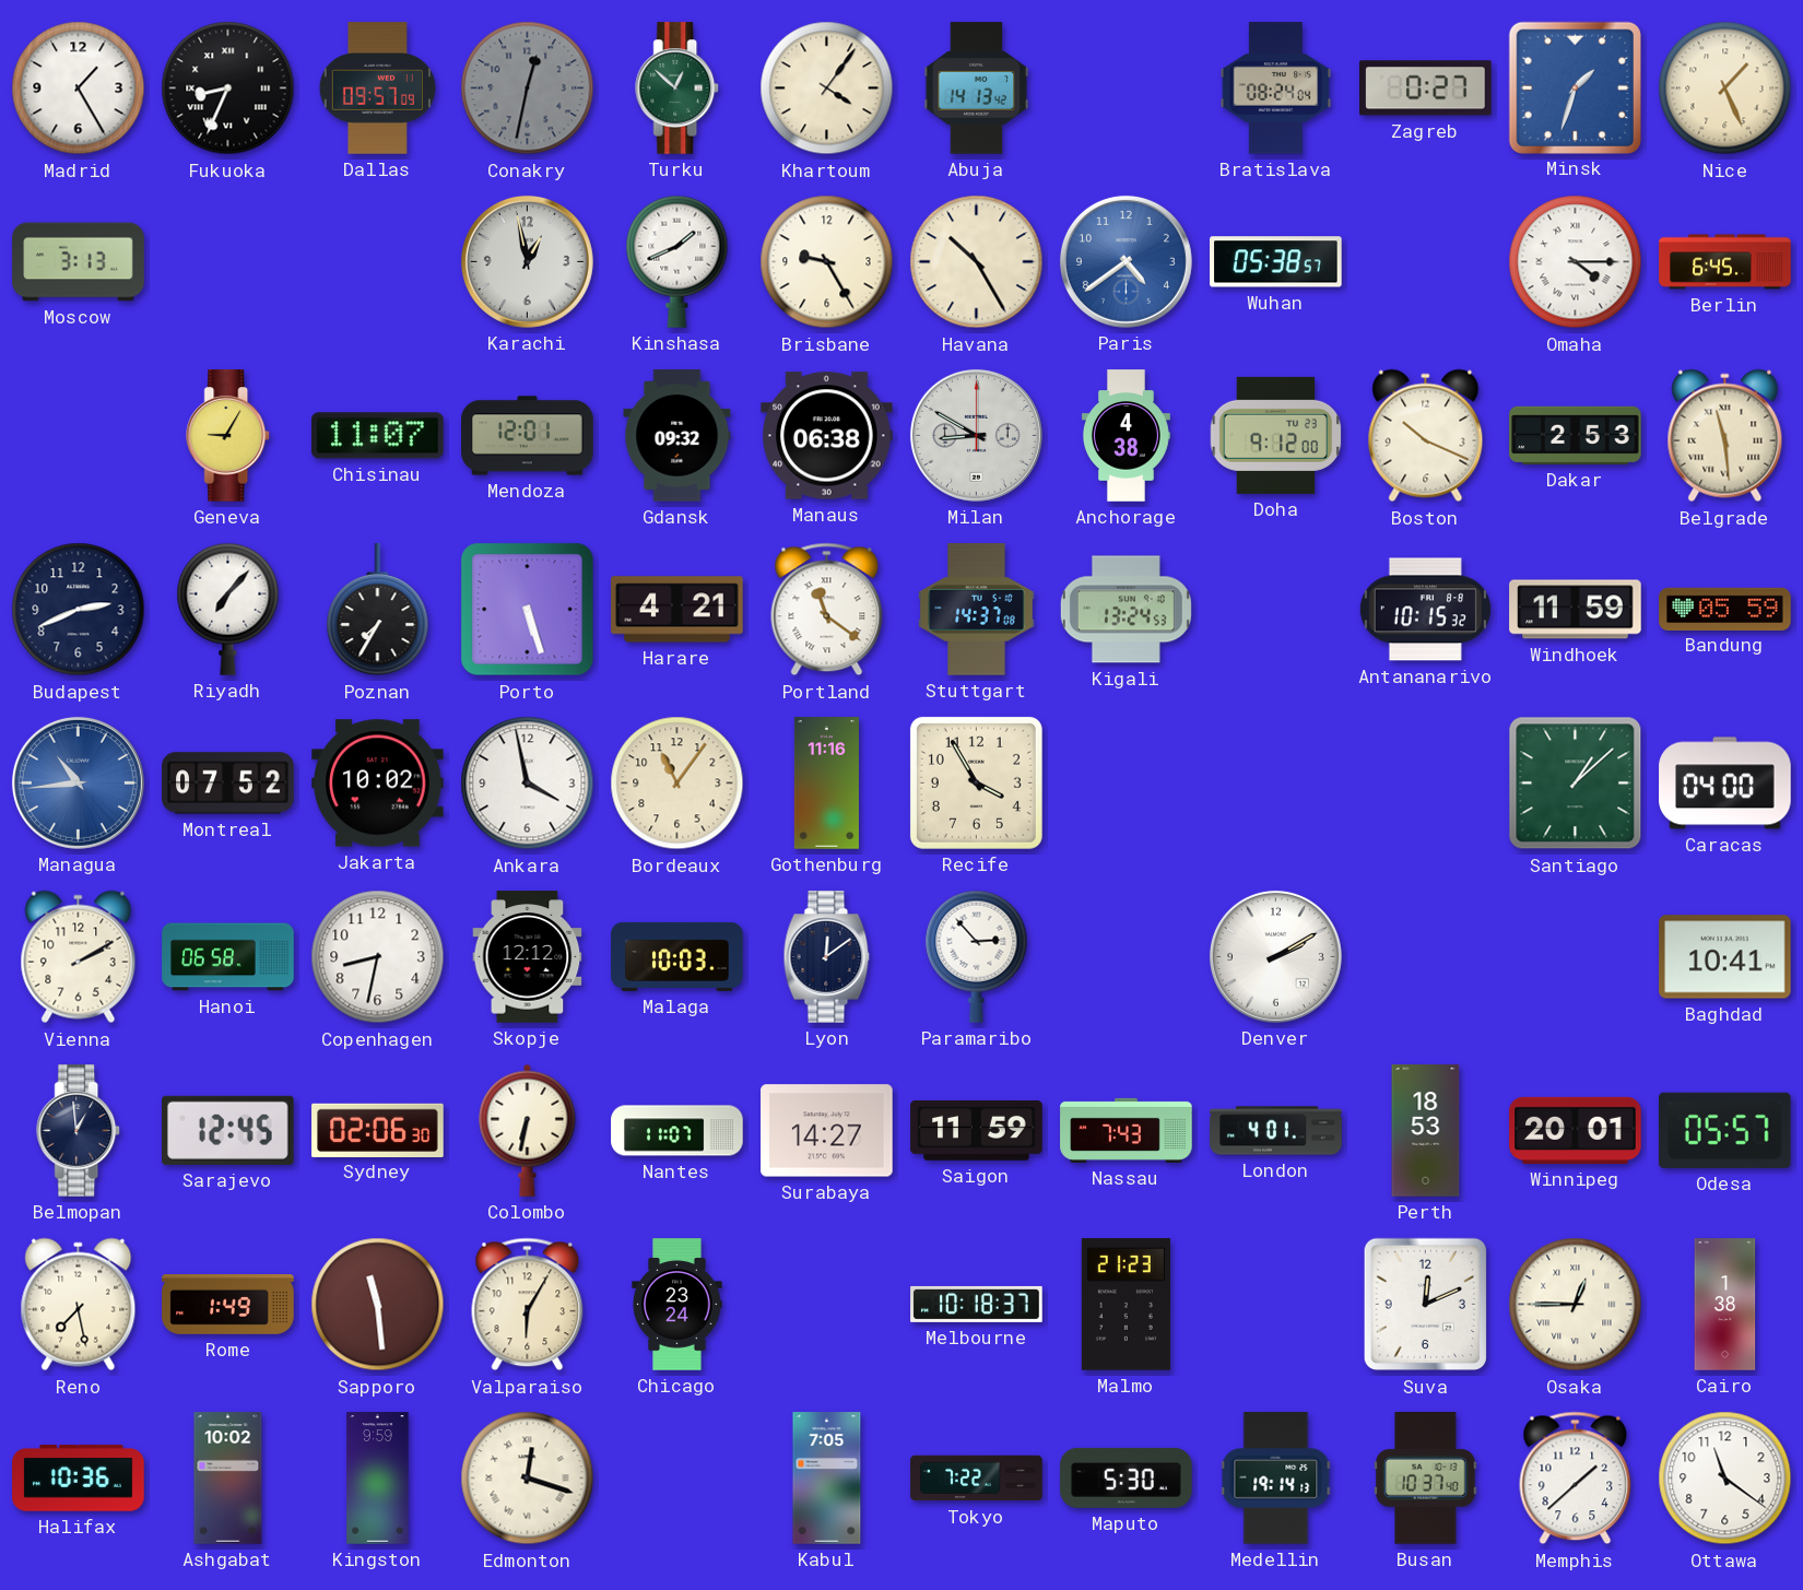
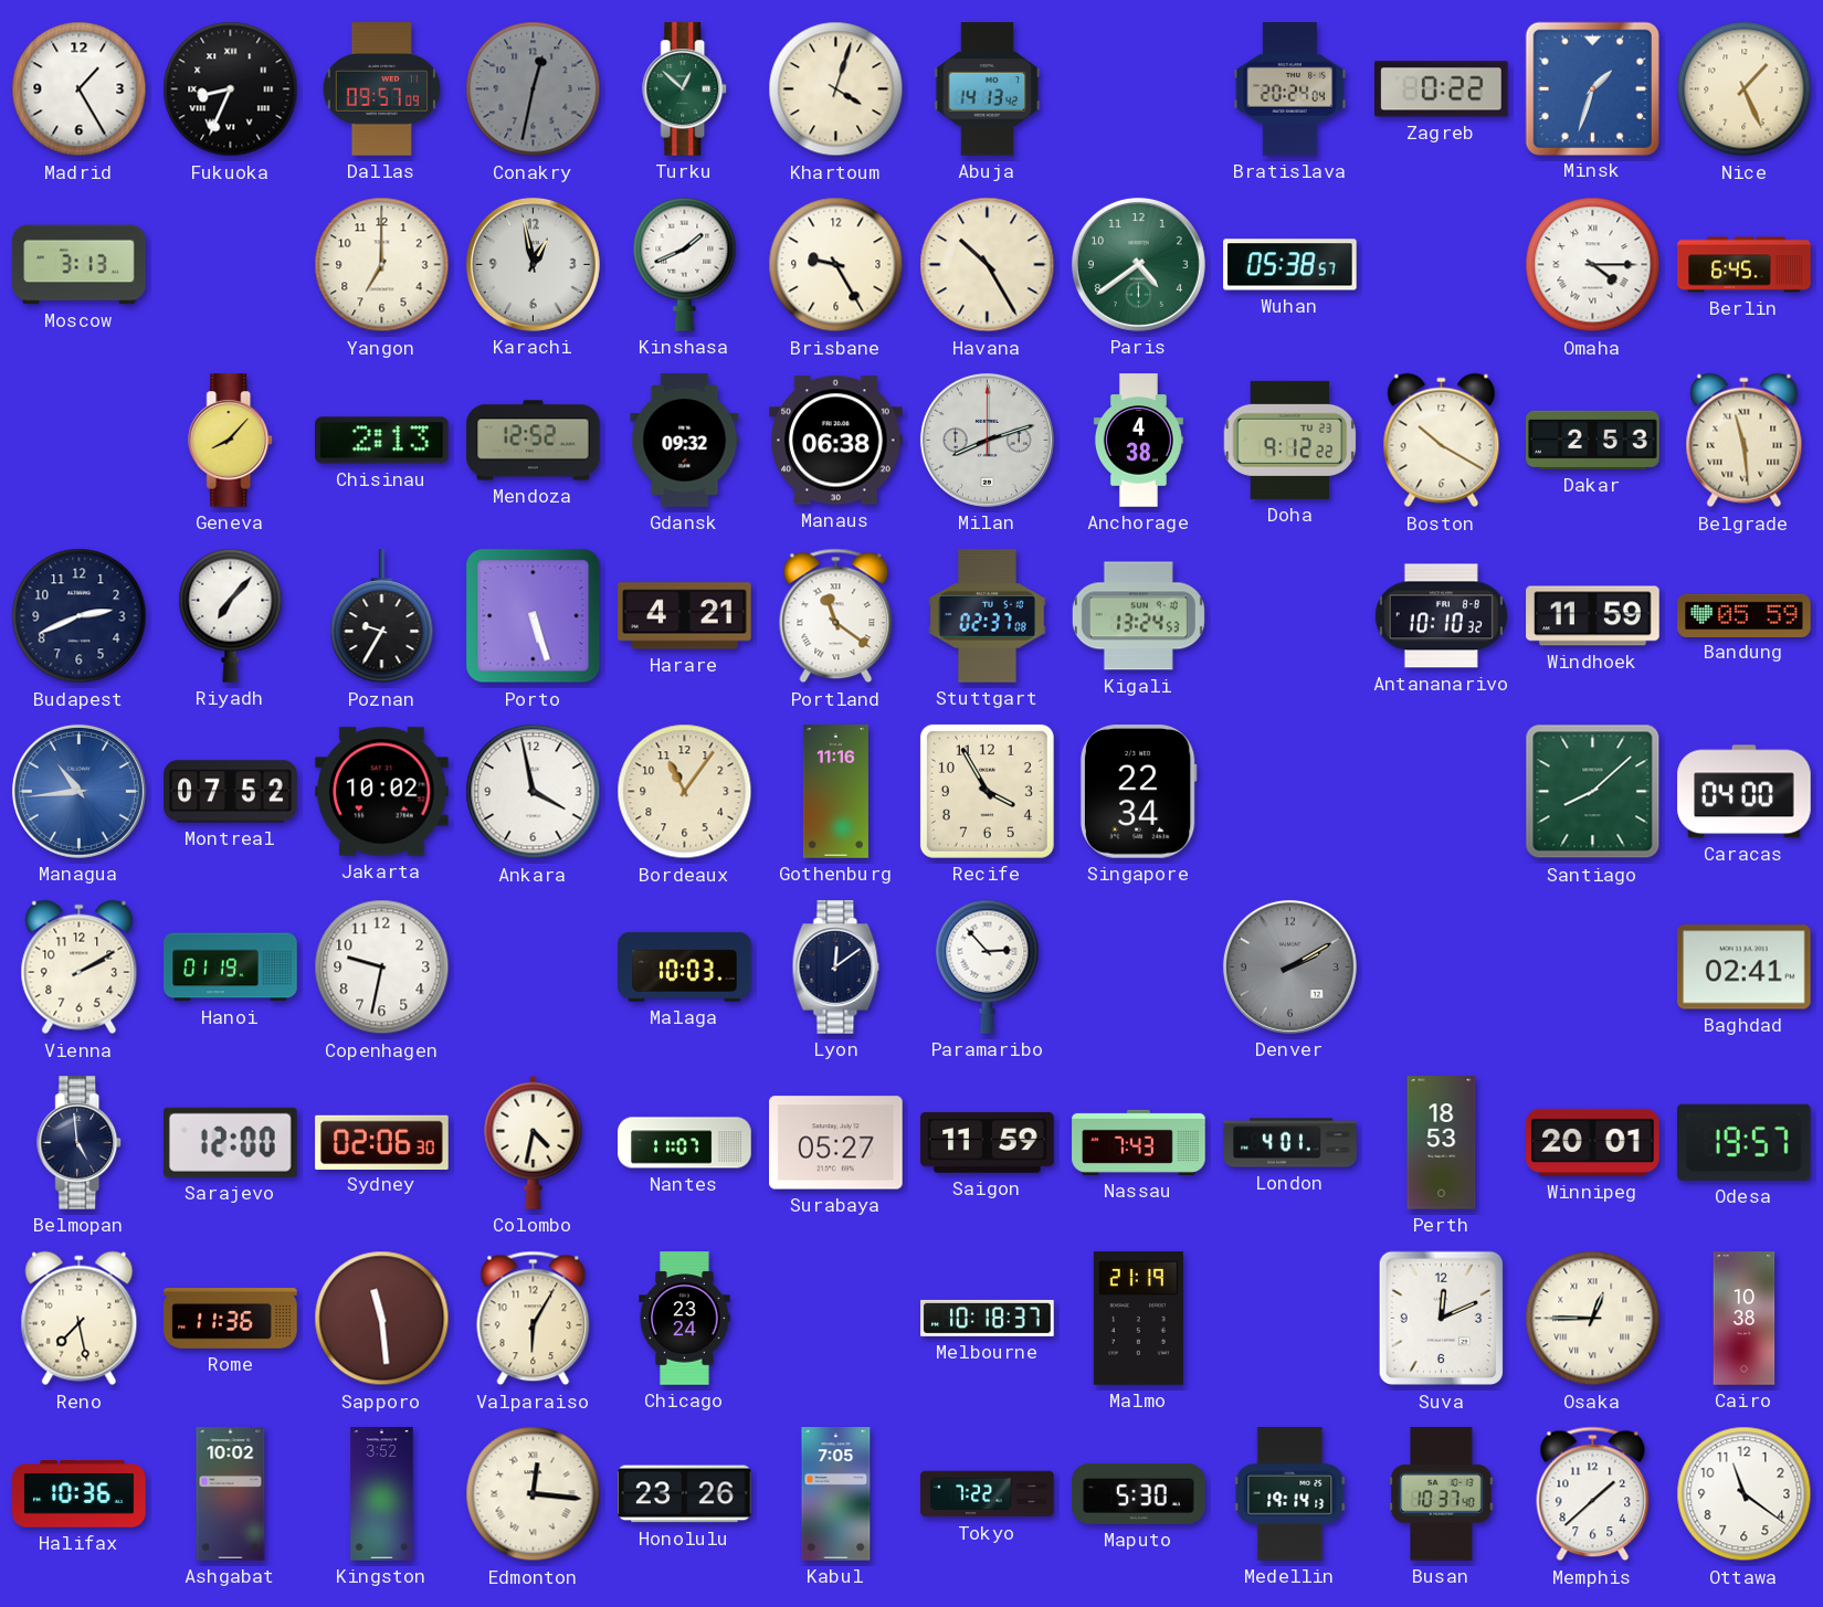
Khartoum: 4:06 -> 4:03 (836, 89)
Bratislava: 08:24 -> 20:24 (1290, 89)
Zagreb: 0:27 -> 0:22 (1442, 89)
Yangon: none -> 7:00 (382, 265)
Paris dial: blue -> green (1138, 264)
Geneva: 9:05 -> 8:07 (231, 441)
Chisinau: 11:07 -> 2:13 (382, 441)
Mendoza: 12:01 -> 12:52 (534, 441)
Milan: 8:50 -> 8:12 (987, 440)
Doha: 9:12:00 -> 9:12:22 (1290, 440)
Boston: 10:19 -> 10:20 (1442, 441)
Poznan: 7:35 -> 9:35 (382, 616)
Stuttgart: 14:37 -> 02:37 (988, 616)
Antananarivo: 10:15 -> 10:10 (1441, 616)
Singapore: none -> 22:34 (1138, 792)
Santiago: 1:08 -> 8:08 (1593, 792)
Hanoi: 06:58 -> 01:19 (231, 968)
Copenhagen: 8:32 -> 9:32 (382, 968)
Skopje: 12:12 -> none (528, 957)
Denver dial: white -> grey (1289, 966)
Baghdad: 10:41 -> 02:41 (1745, 968)
Belmopan: 12:59 -> 4:59 (80, 1143)
Sarajevo: 12:45 -> 12:00 (231, 1142)
Colombo: 6:32 -> 4:32 (534, 1142)
Surabaya: 14:27 -> 05:27 (836, 1143)
Odesa: 05:57 -> 19:57 (1743, 1142)
Rome: 1:49 -> 11:36 (231, 1319)
Malmo: 21:23 -> 21:19 (1138, 1319)
Cairo: 1:38 -> 10:38 (1745, 1319)
Kingston: 9:59 -> 3:52 (382, 1494)
Edmonton: 12:18 -> 12:16 (534, 1494)
Honolulu: none -> 23:26 (685, 1494)
